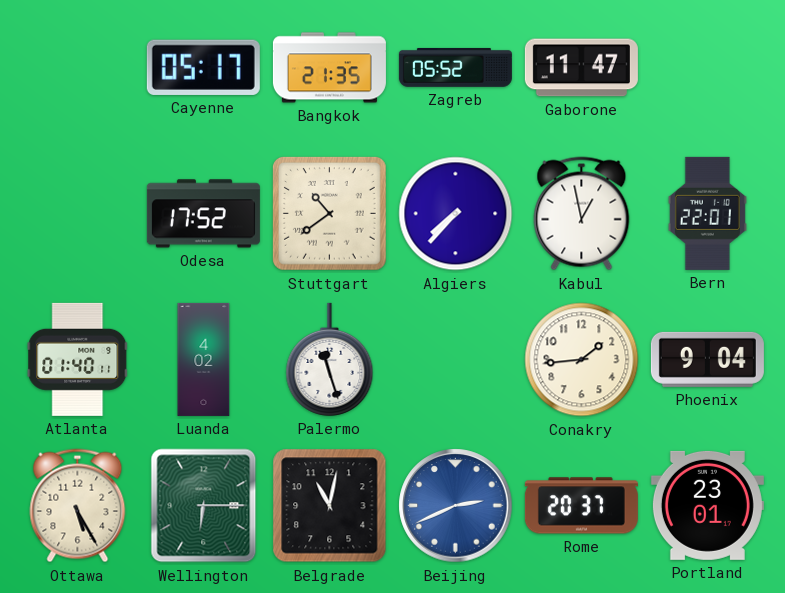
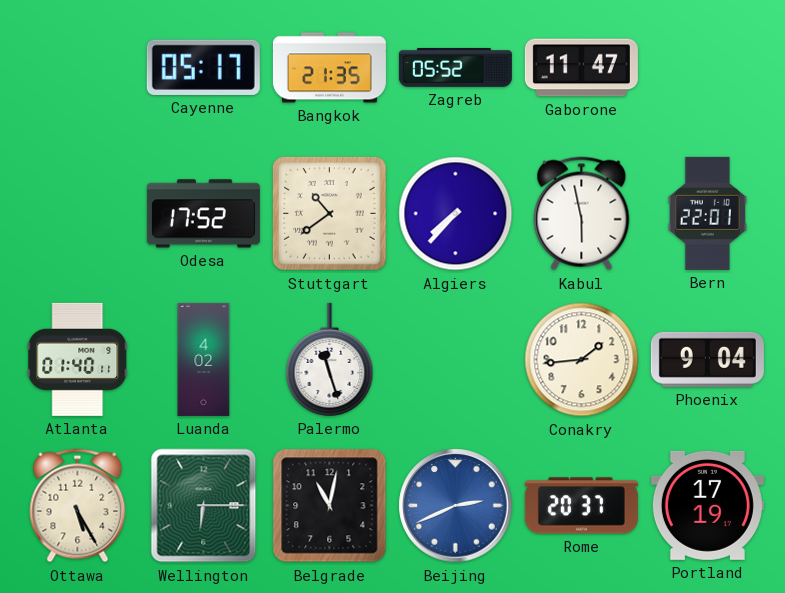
Kabul: 12:58 -> 5:58 (582, 214)
Portland: 23:01 -> 17:19 (707, 505)
